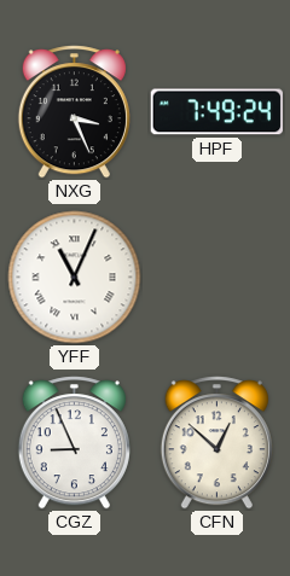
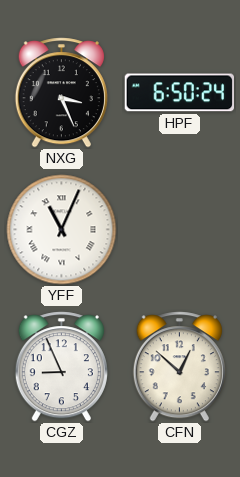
HPF: 7:49 -> 6:50 (179, 93)
